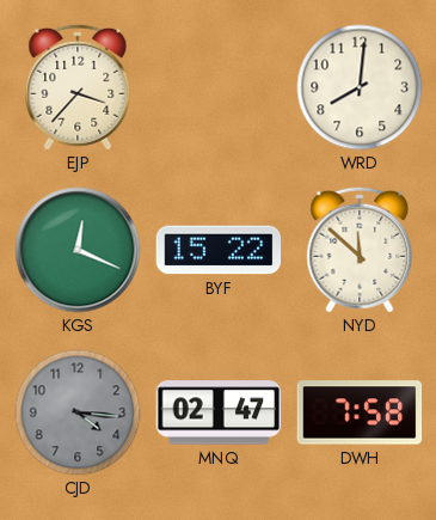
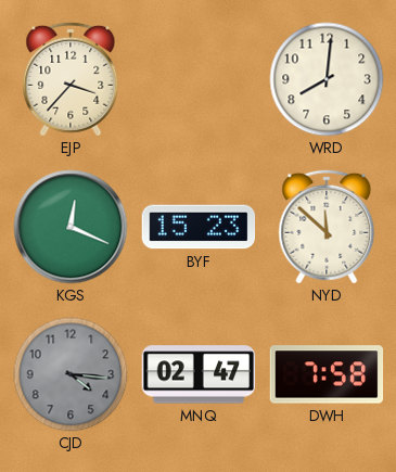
BYF: 15:22 -> 15:23 (199, 227)
